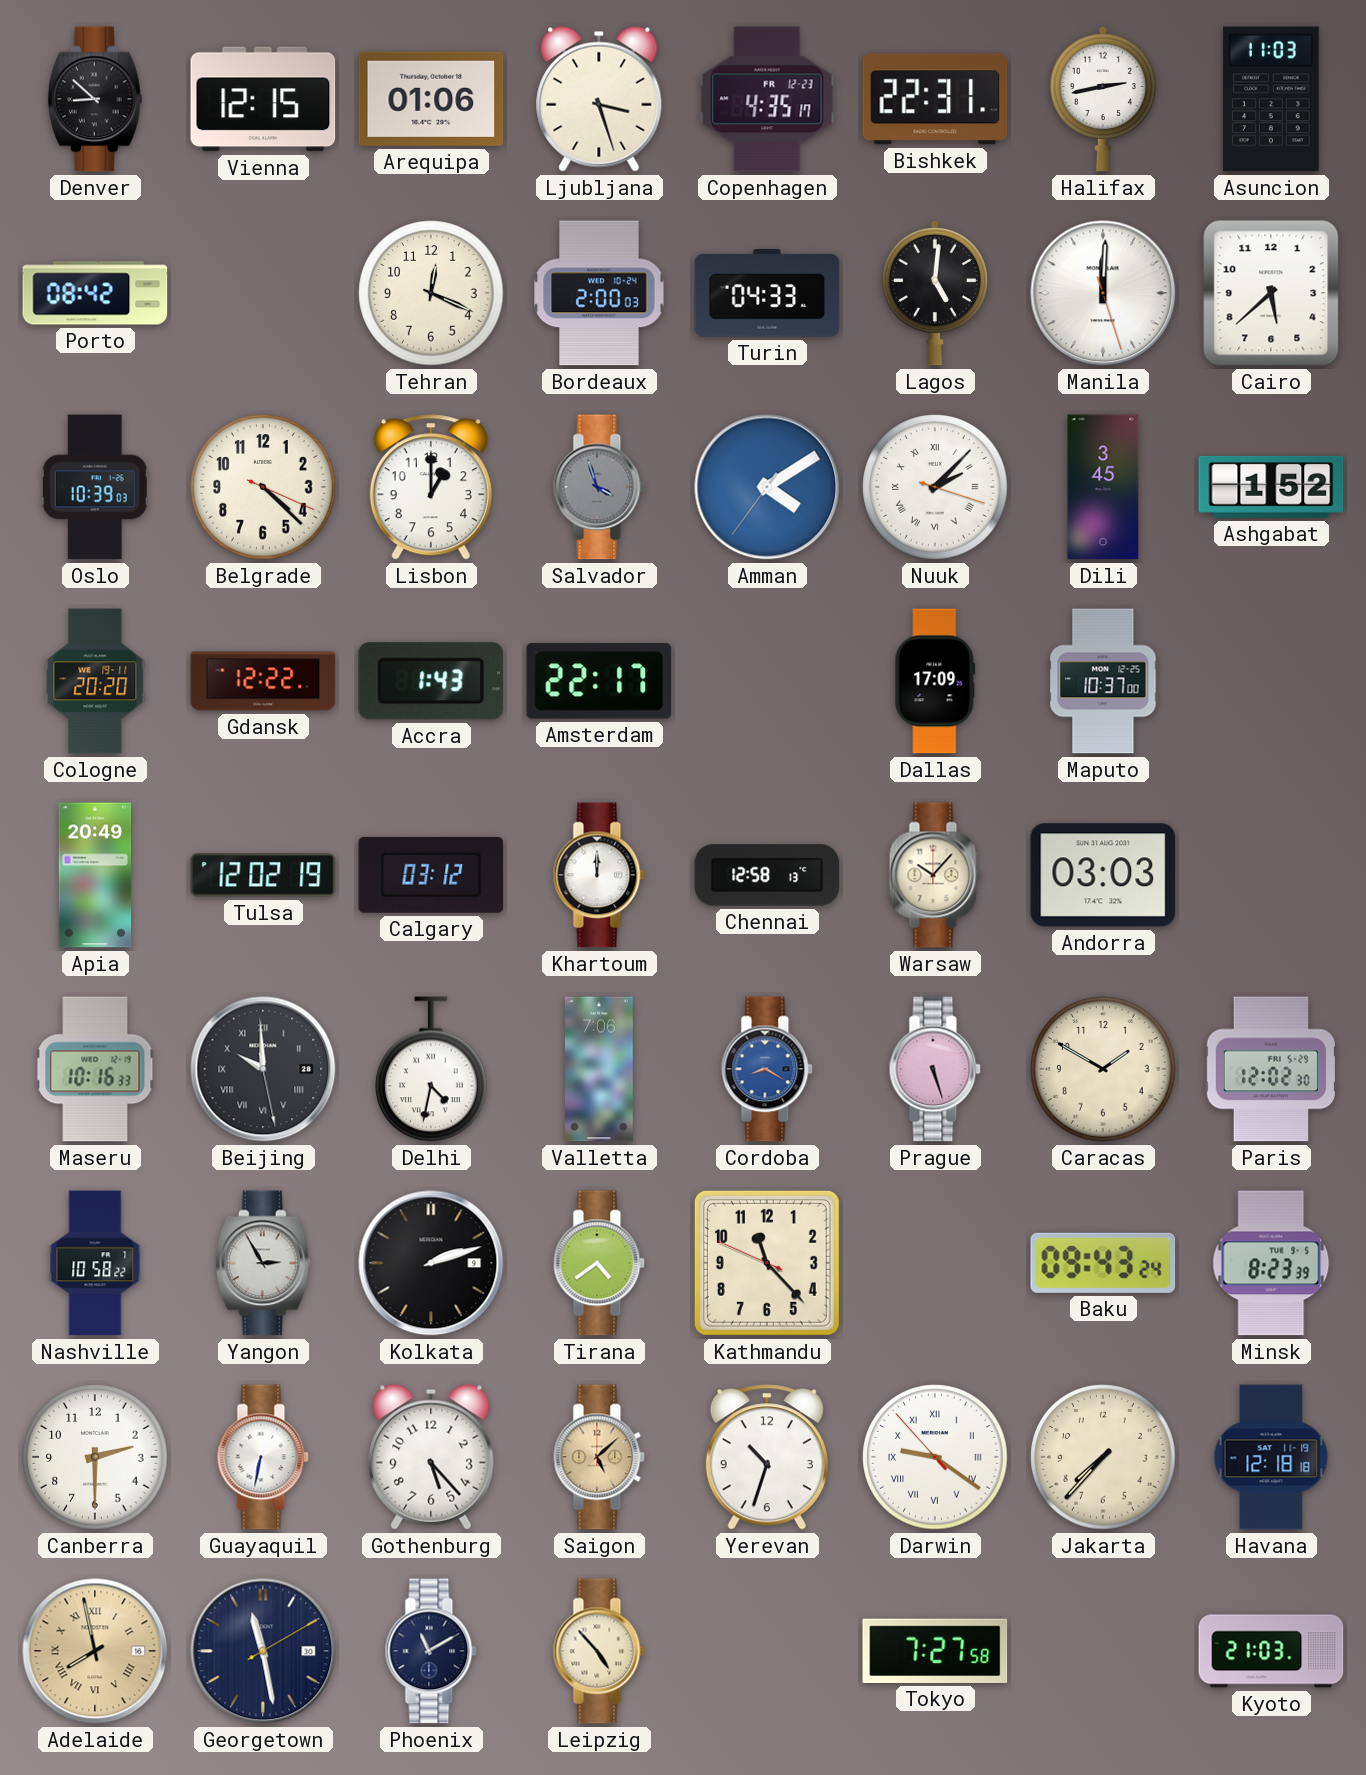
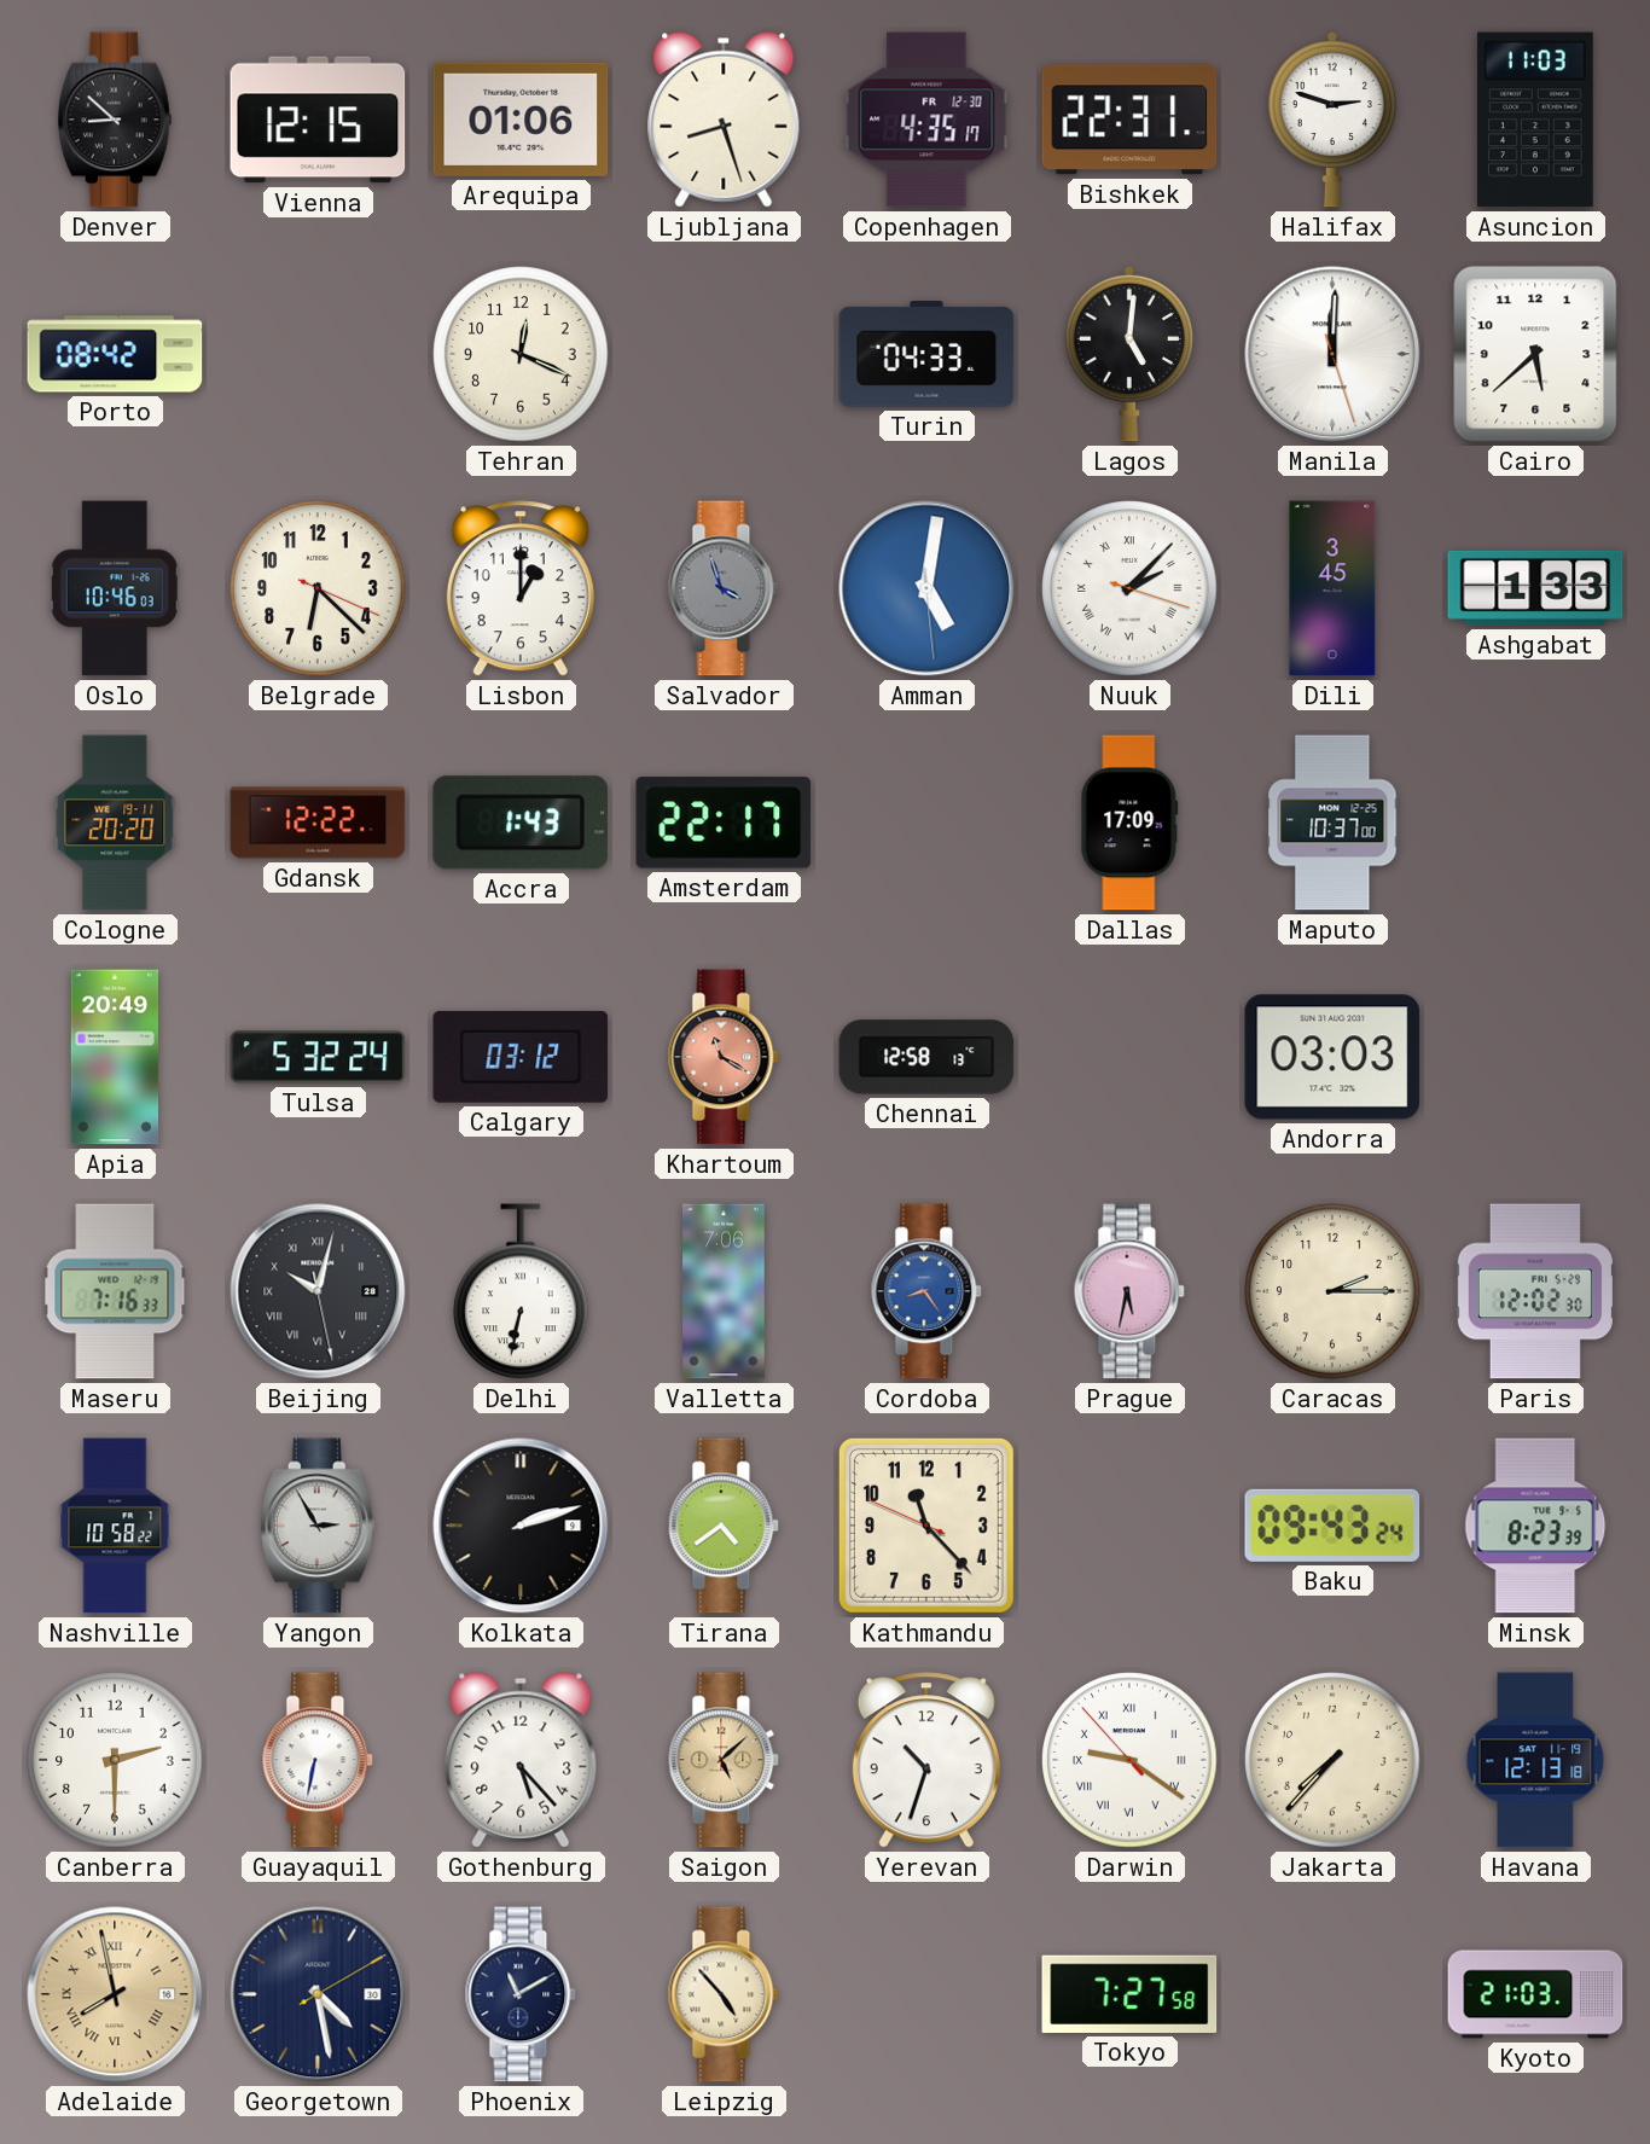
Ljubljana: 3:27 -> 8:27 (724, 120)
Copenhagen date: FR 12-23 -> FR 12-30 (926, 120)
Halifax: 2:43 -> 2:48 (1332, 120)
Bordeaux: 2:00 -> none (599, 293)
Oslo: 10:39 -> 10:46 (115, 588)
Belgrade: 4:22 -> 6:22 (318, 588)
Amman: 4:09 -> 5:01 (926, 588)
Ashgabat: 1:52 -> 1:33 (1535, 588)
Tulsa: 12:02 -> 5:32 (318, 1057)
Khartoum: 12:00 -> 11:20 (724, 1057)
Khartoum dial: white -> salmon (724, 1057)
Warsaw: 10:07 -> none (935, 875)
Maseru: 10:16 -> 7:16 (115, 1291)
Beijing: 9:59 -> 10:02 (318, 1291)
Delhi: 4:32 -> 6:32 (522, 1291)
Cordoba: 8:20 -> 8:24 (926, 1291)
Prague: 5:27 -> 5:32 (1129, 1291)
Caracas: 1:50 -> 2:15 (1332, 1291)
Havana: 12:18 -> 12:13 (1535, 1760)
Georgetown: 11:28 -> 4:28 (318, 1994)
